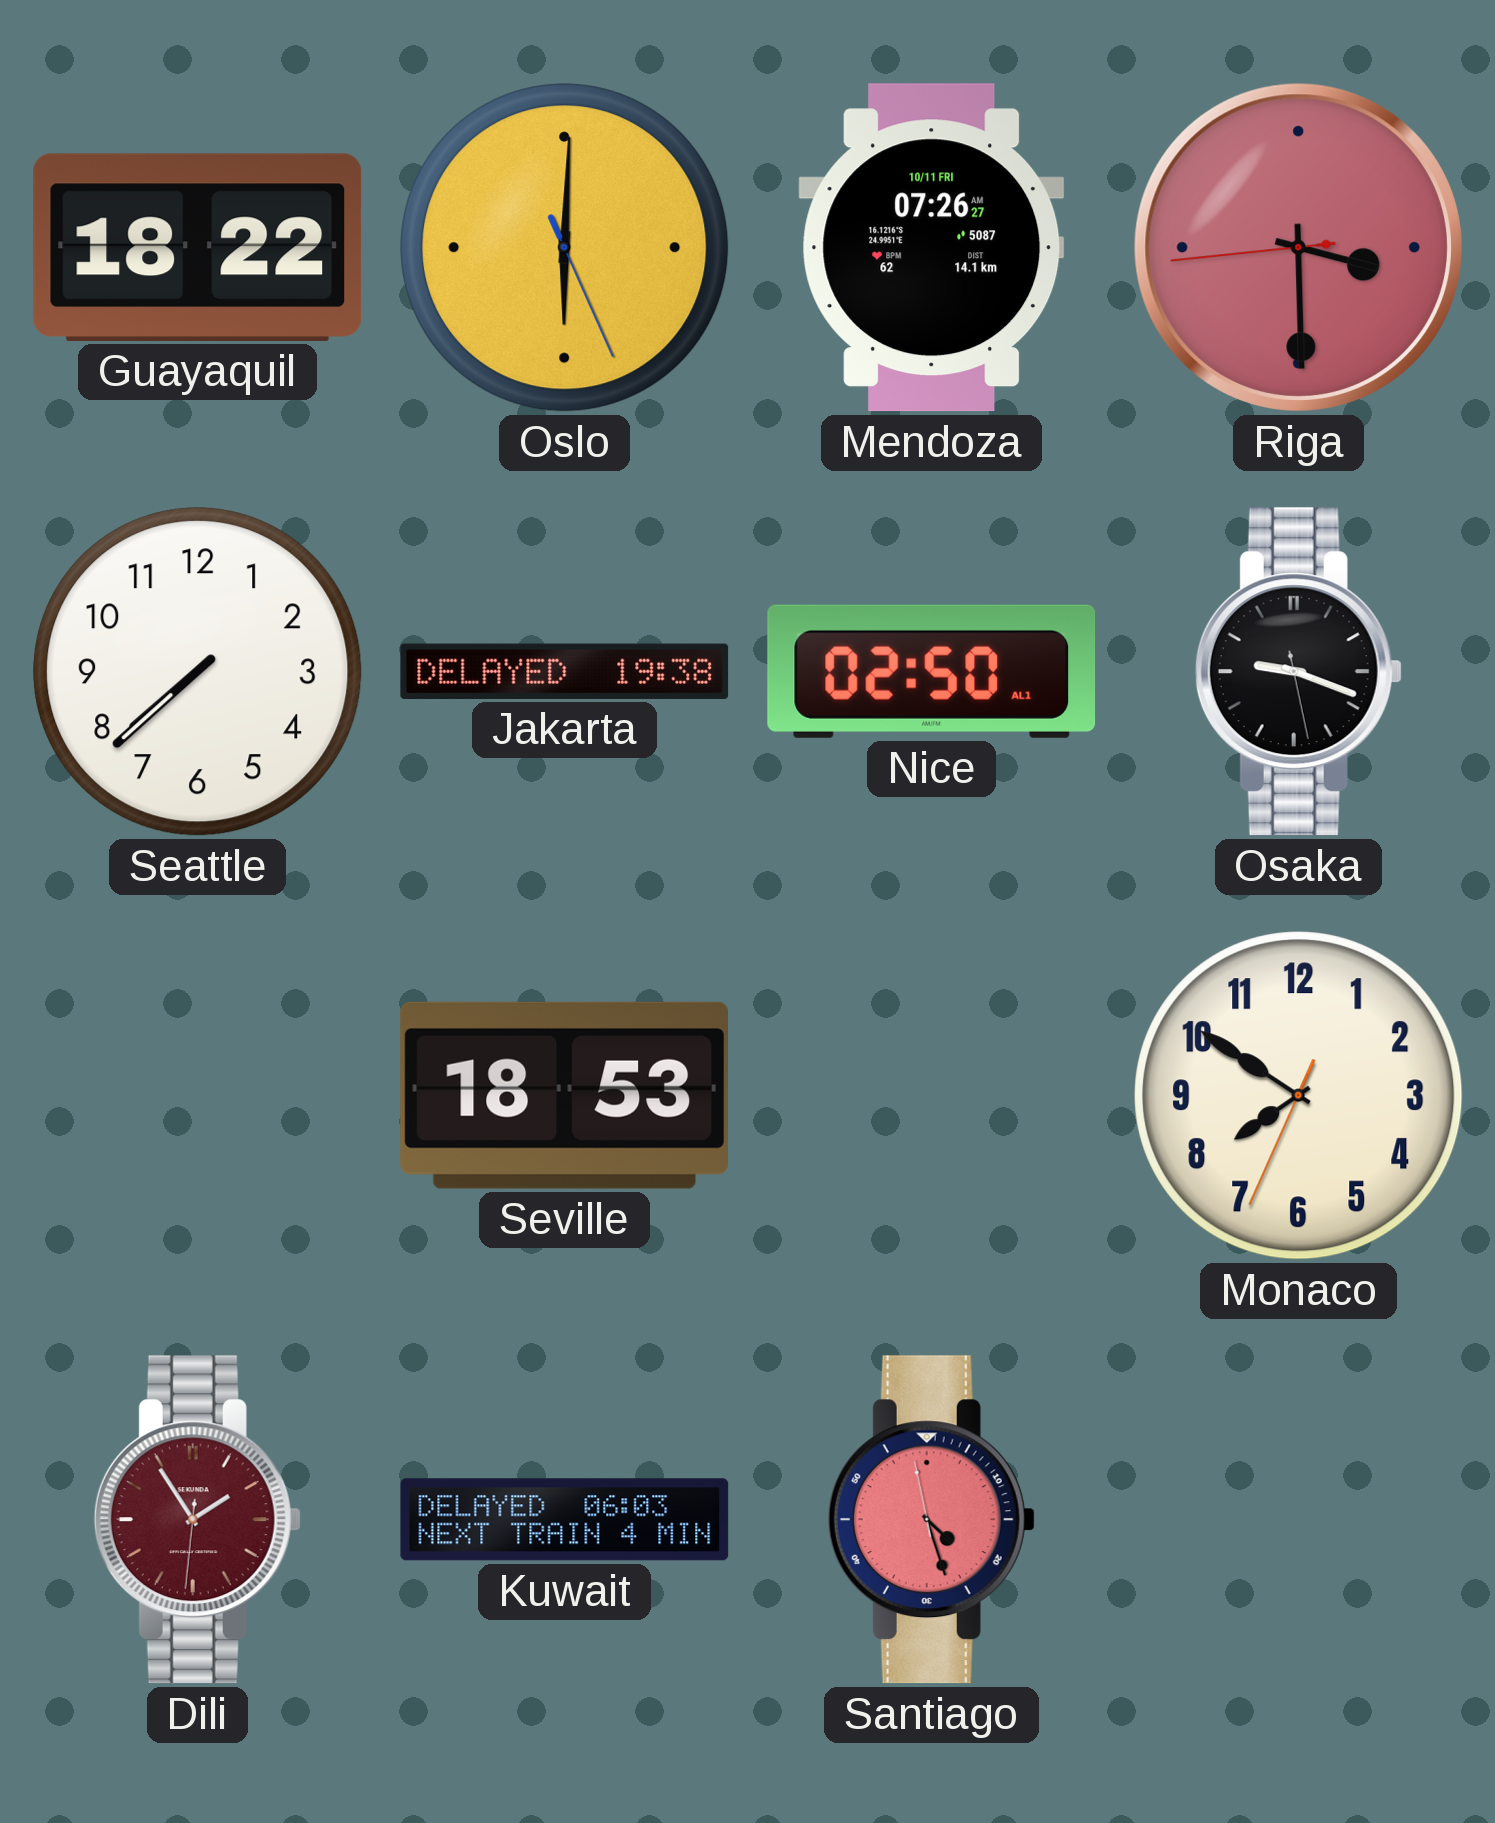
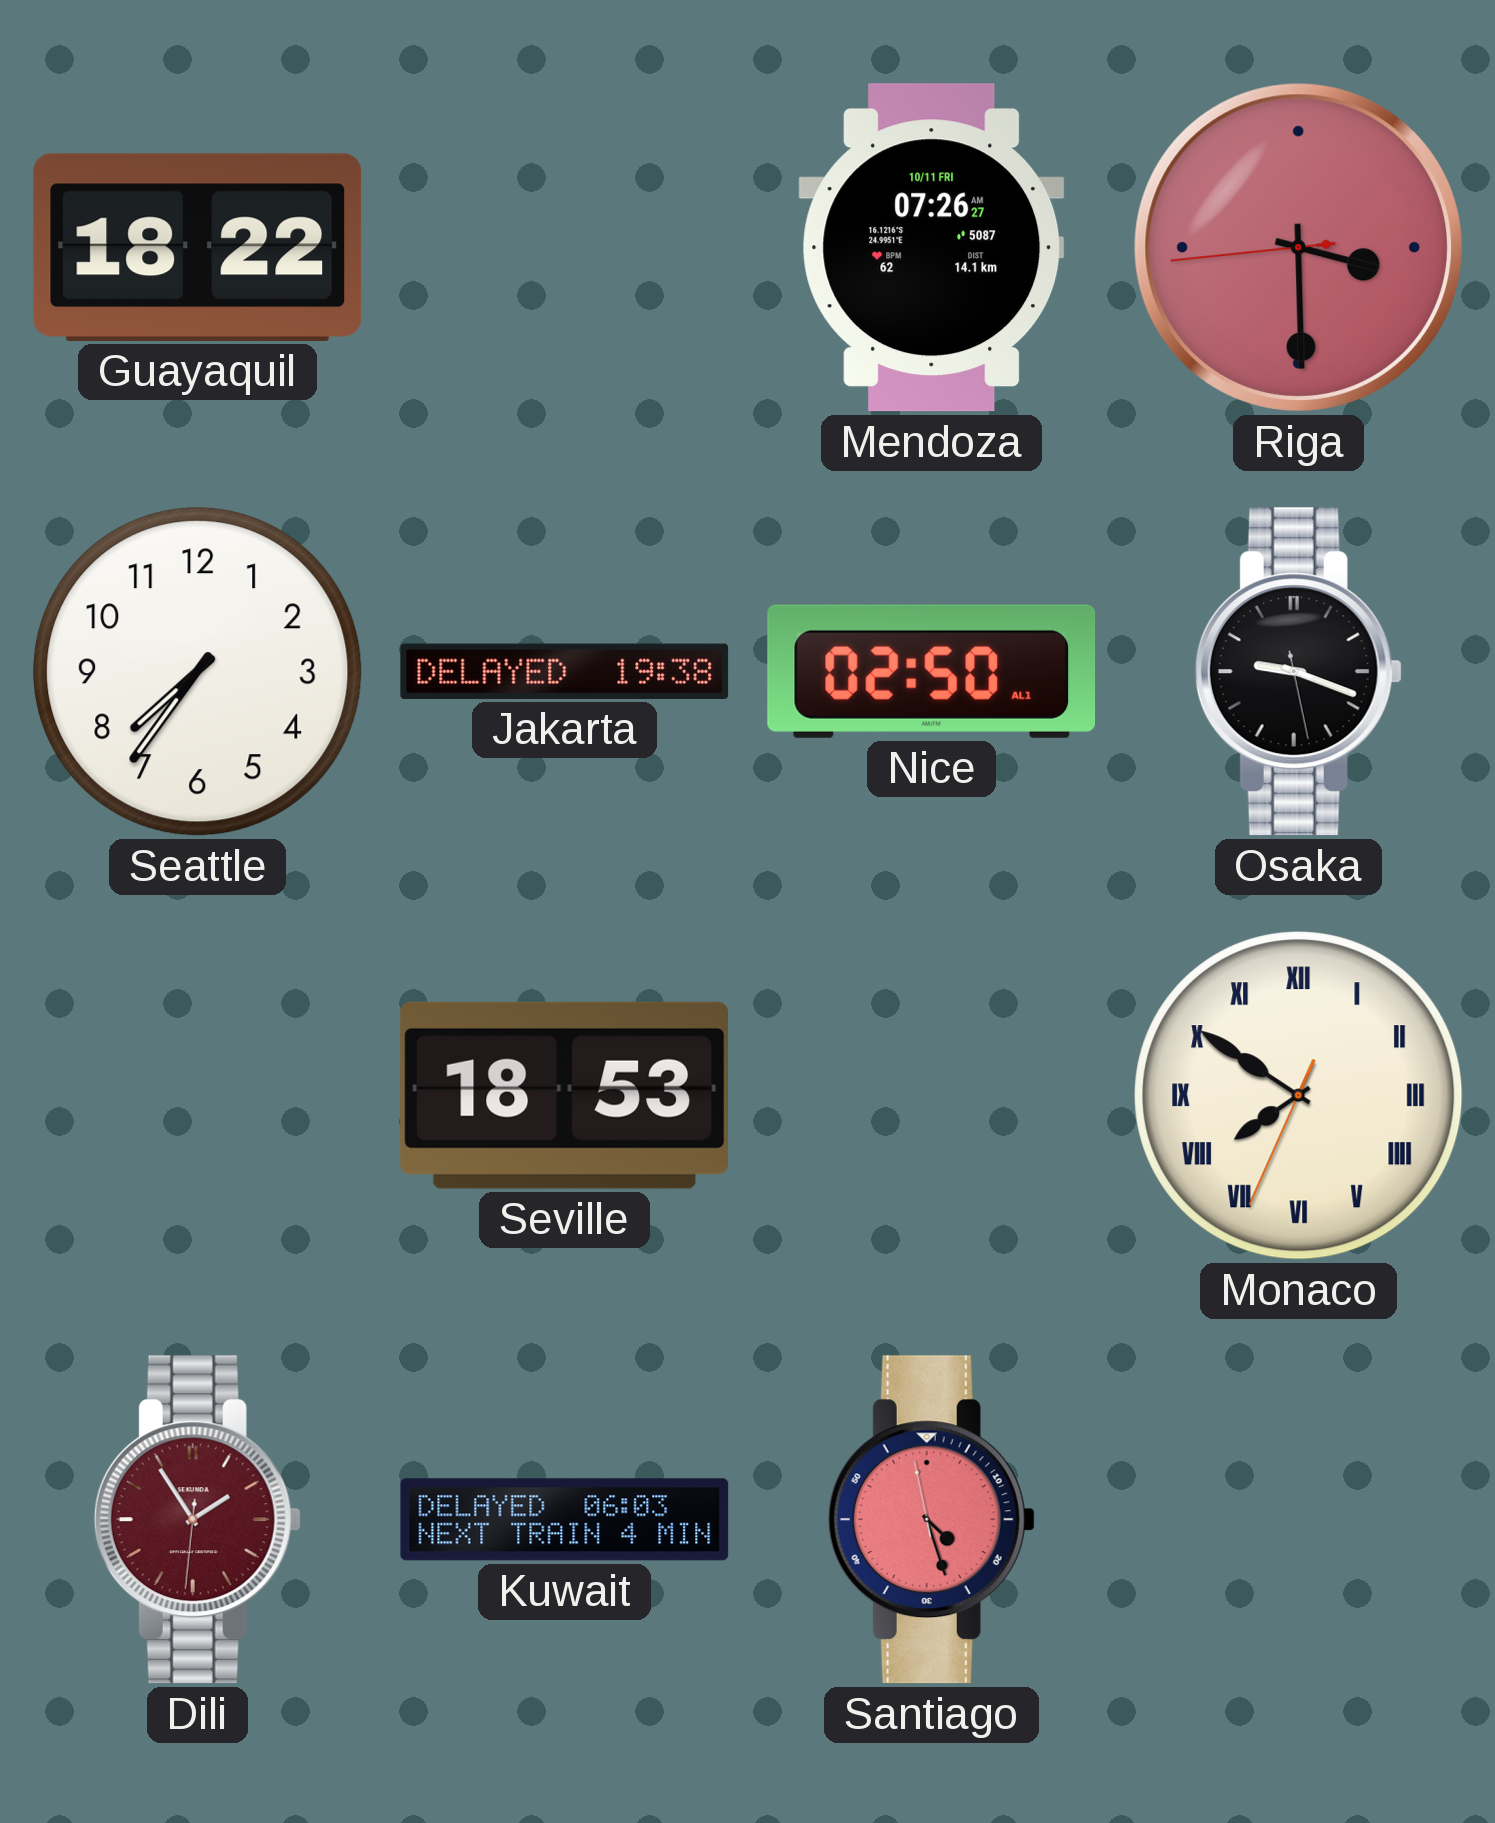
Oslo: 6:00 -> none (565, 248)
Seattle: 7:38 -> 7:36 (198, 672)
Monaco numerals: Arabic -> Roman (1299, 1096)
